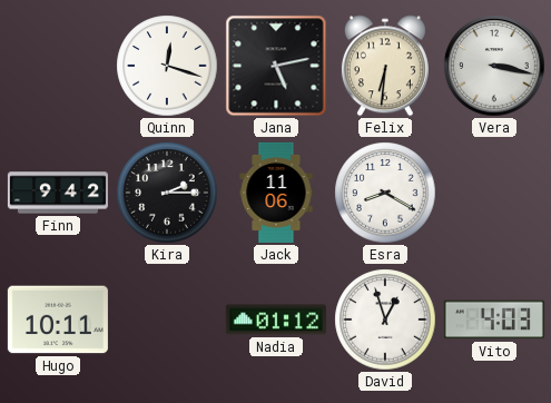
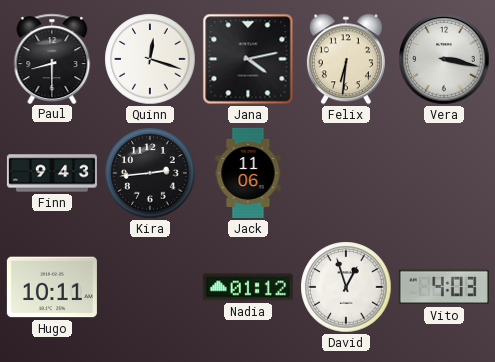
Paul: none -> 8:30 (52, 58)
Jana: 5:13 -> 4:13 (248, 59)
Finn: 9:42 -> 9:43 (52, 173)
Kira: 2:15 -> 2:44 (150, 173)
Esra: 8:20 -> none (385, 193)
